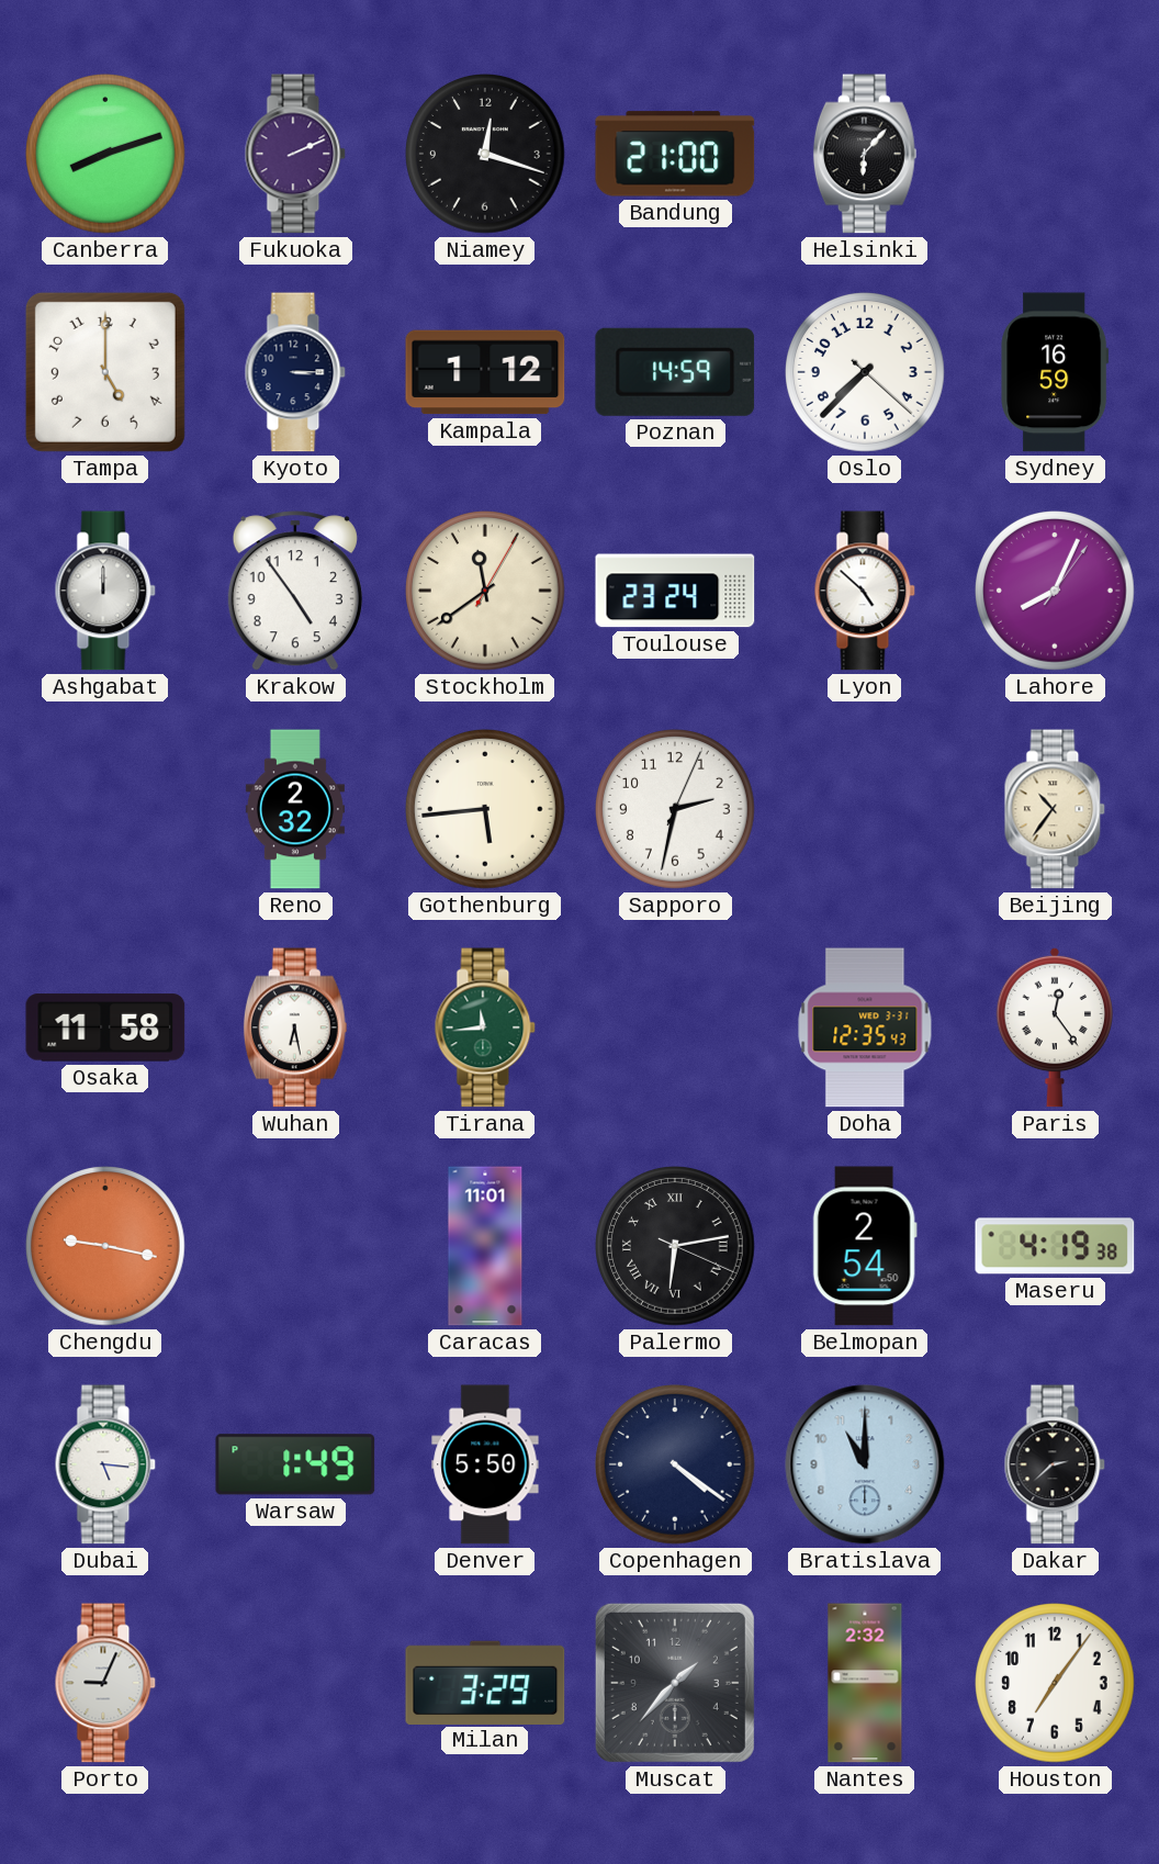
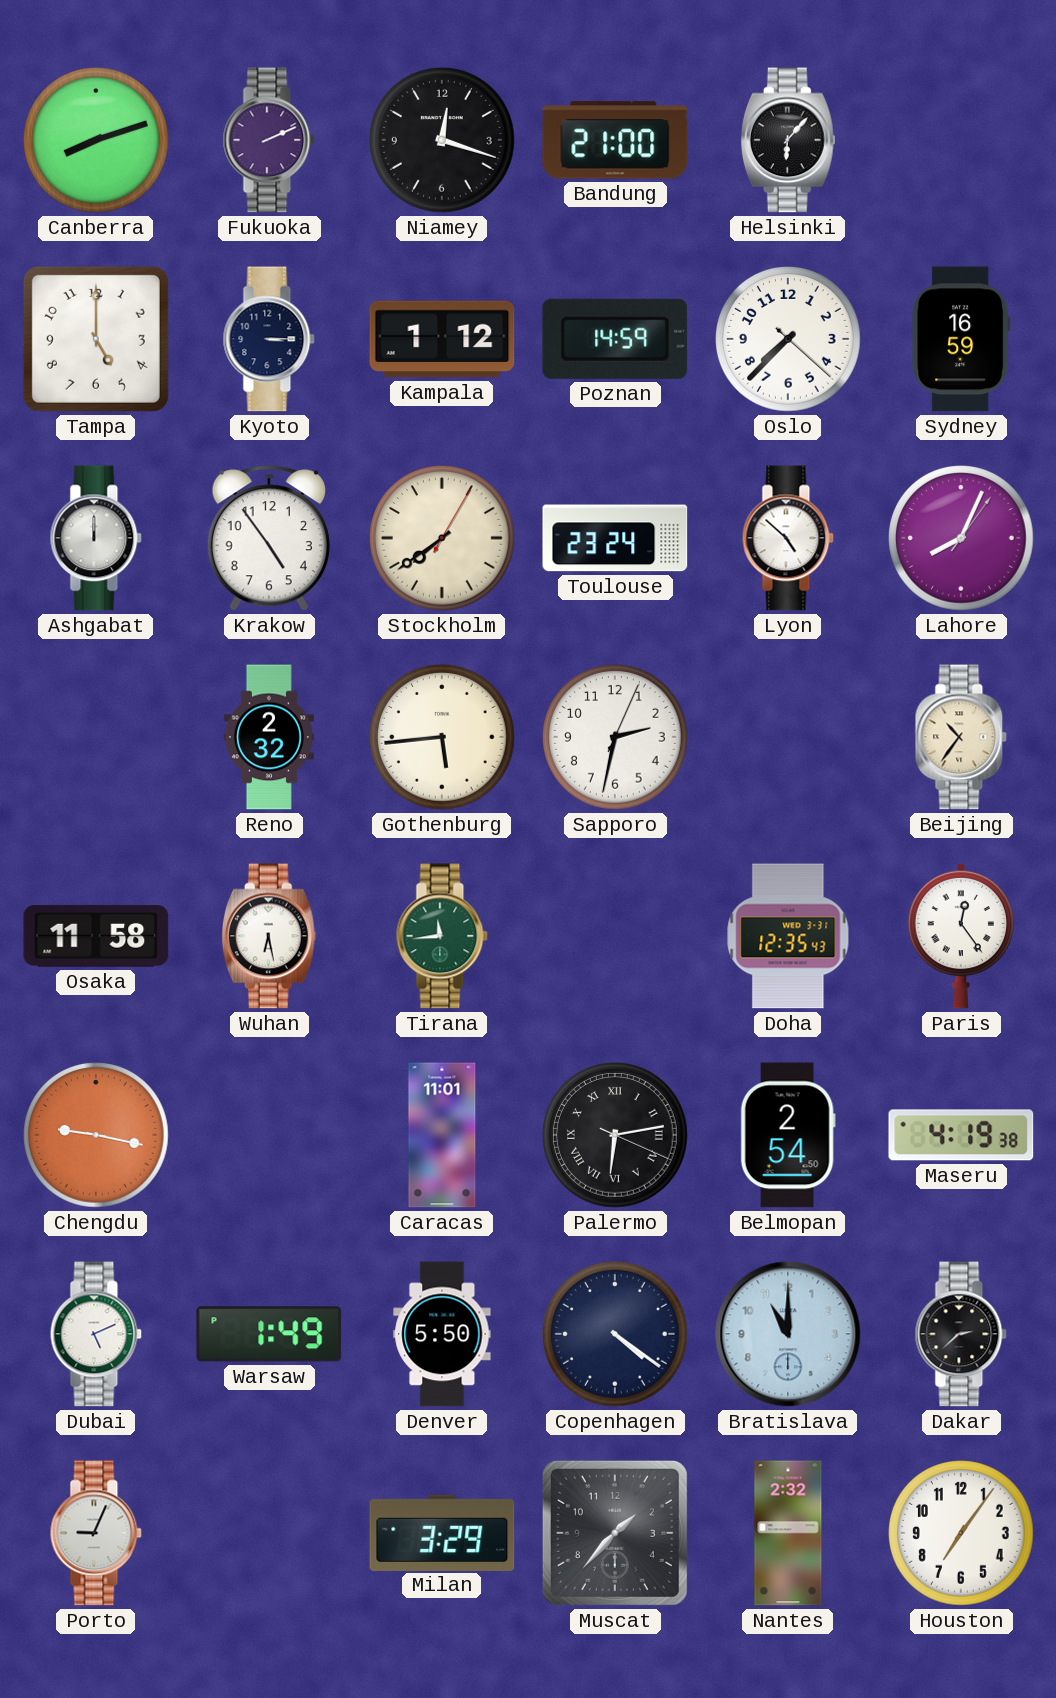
Stockholm: 11:39 -> 7:39 (443, 539)
Dubai: 5:16 -> 5:11 (96, 1334)
